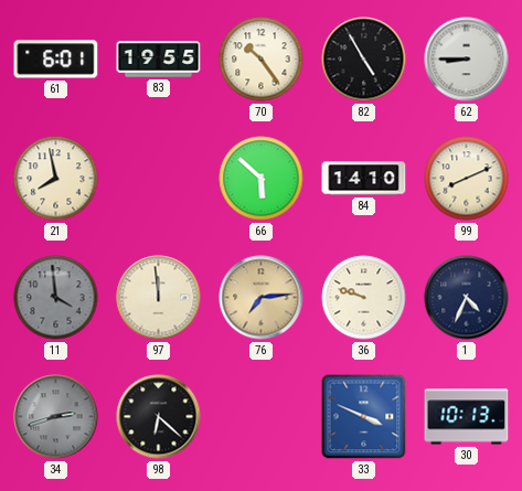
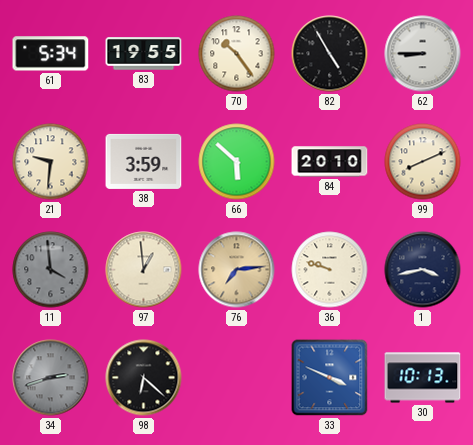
61: 6:01 -> 5:34 (51, 54)
21: 7:58 -> 9:31 (51, 162)
38: none -> 3:59 (144, 161)
84: 14:10 -> 20:10 (330, 162)
97: 11:59 -> 12:59 (144, 270)
1: 4:34 -> 3:43 (423, 270)
